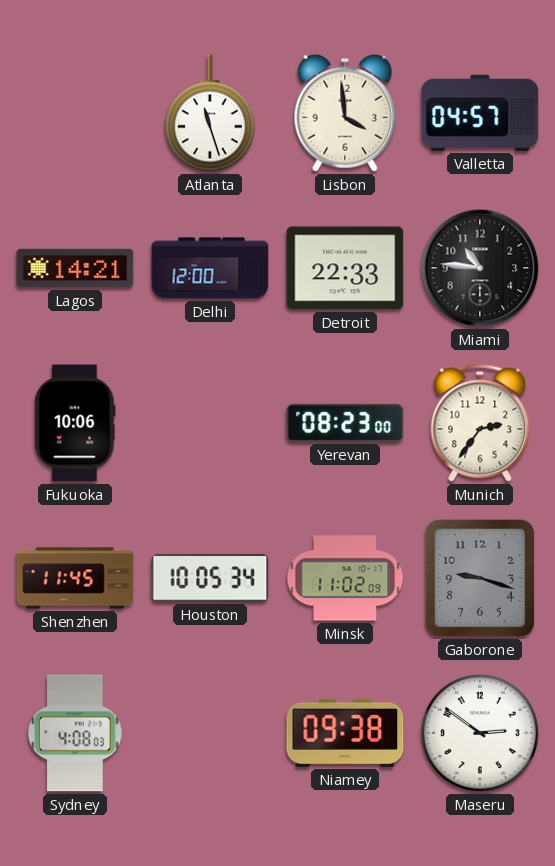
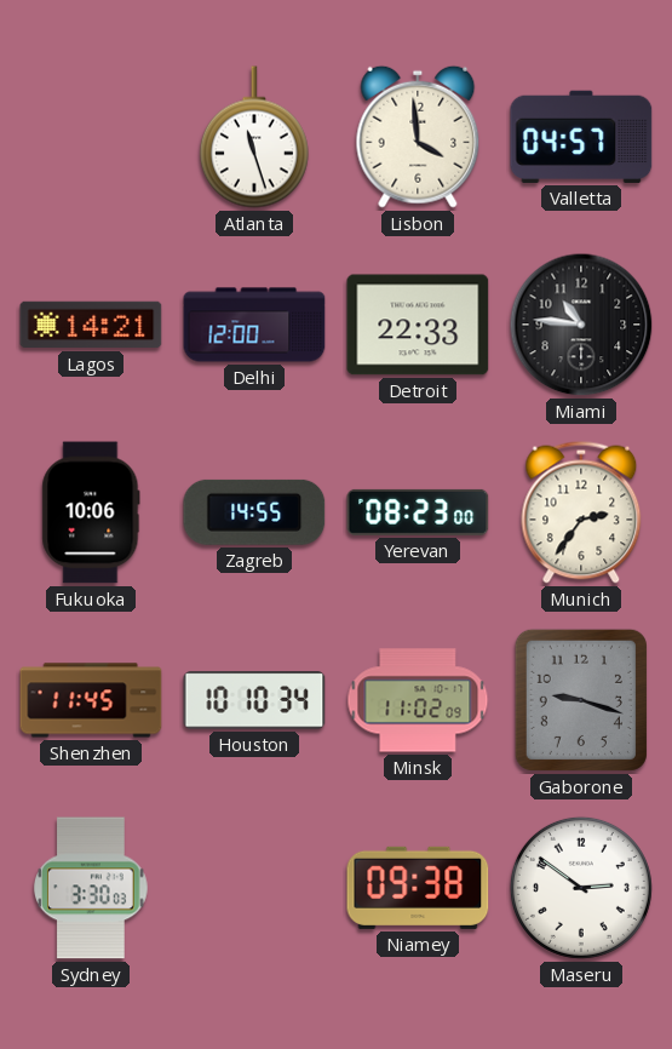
Zagreb: none -> 14:55 (254, 512)
Houston: 10:05 -> 10:10 (254, 700)
Sydney: 4:08 -> 3:30 (91, 888)
